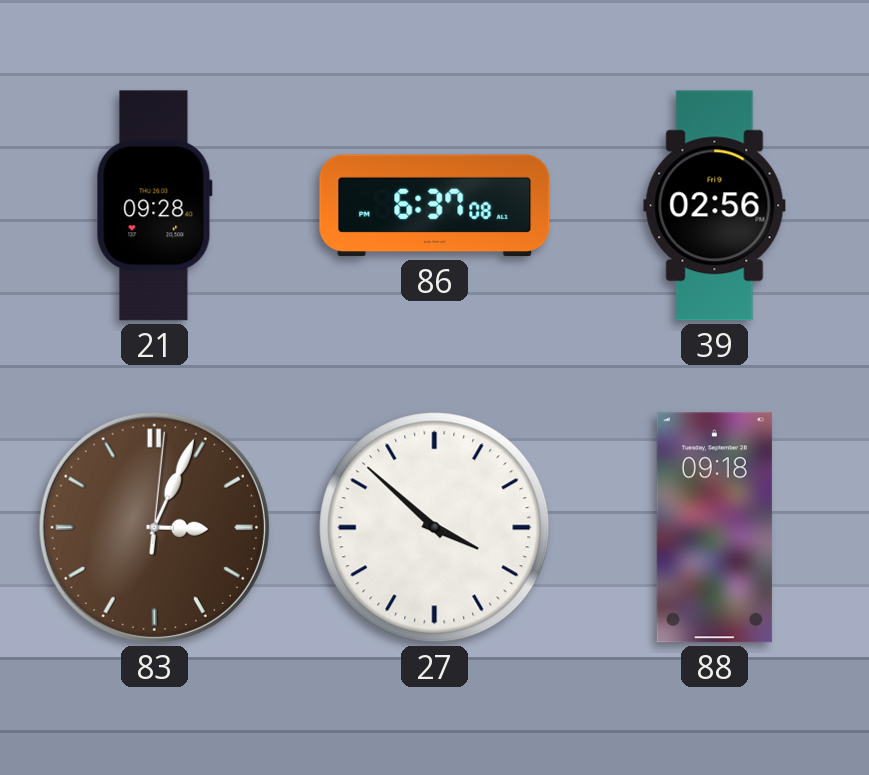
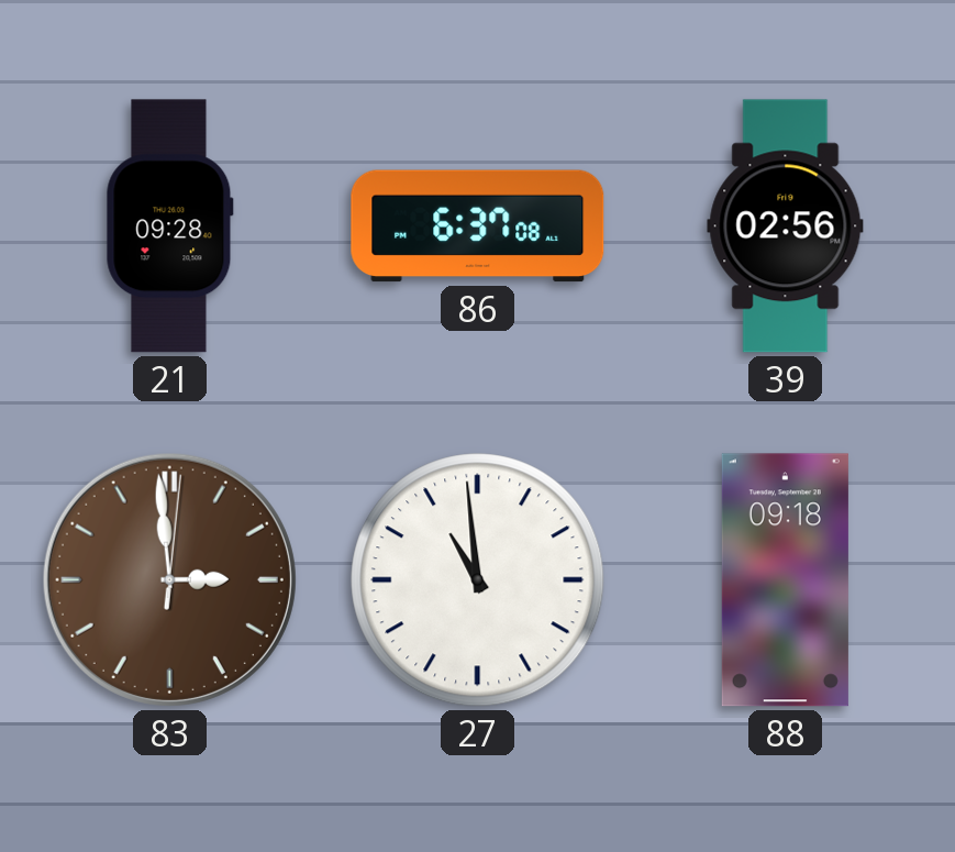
83: 3:04 -> 2:59 (169, 579)
27: 3:52 -> 10:59 (478, 580)
